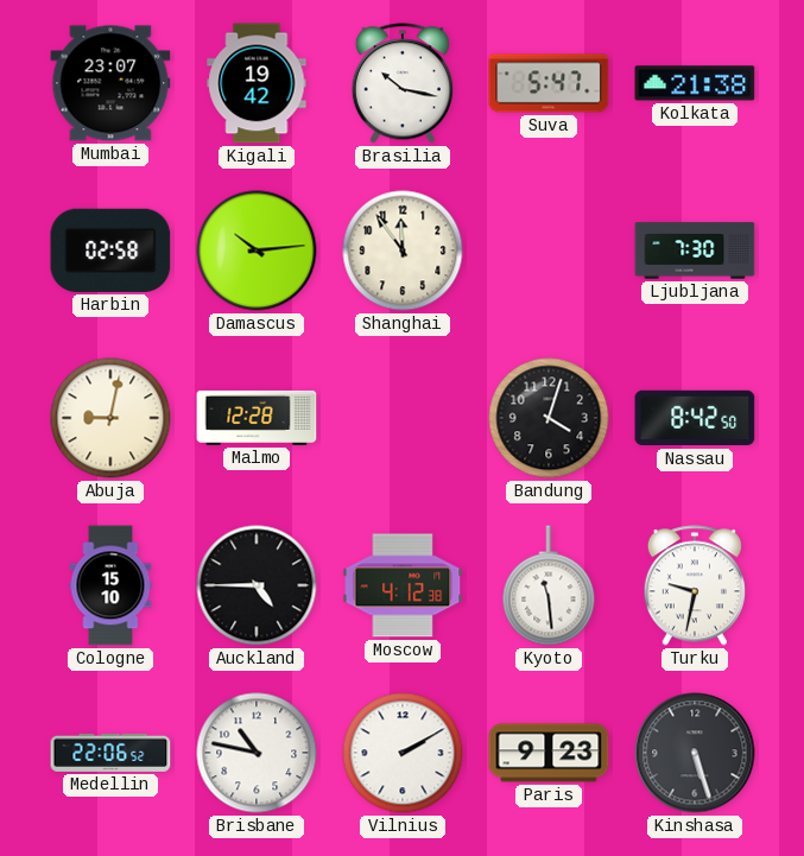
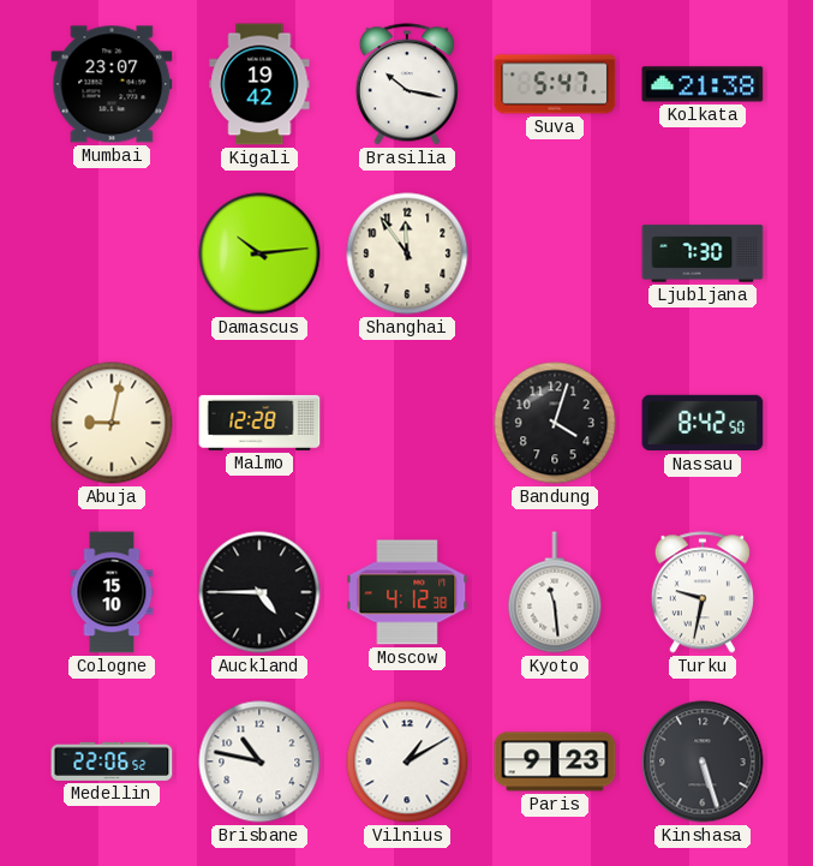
Harbin: 02:58 -> none (110, 251)
Vilnius: 2:10 -> 1:10 (407, 762)
